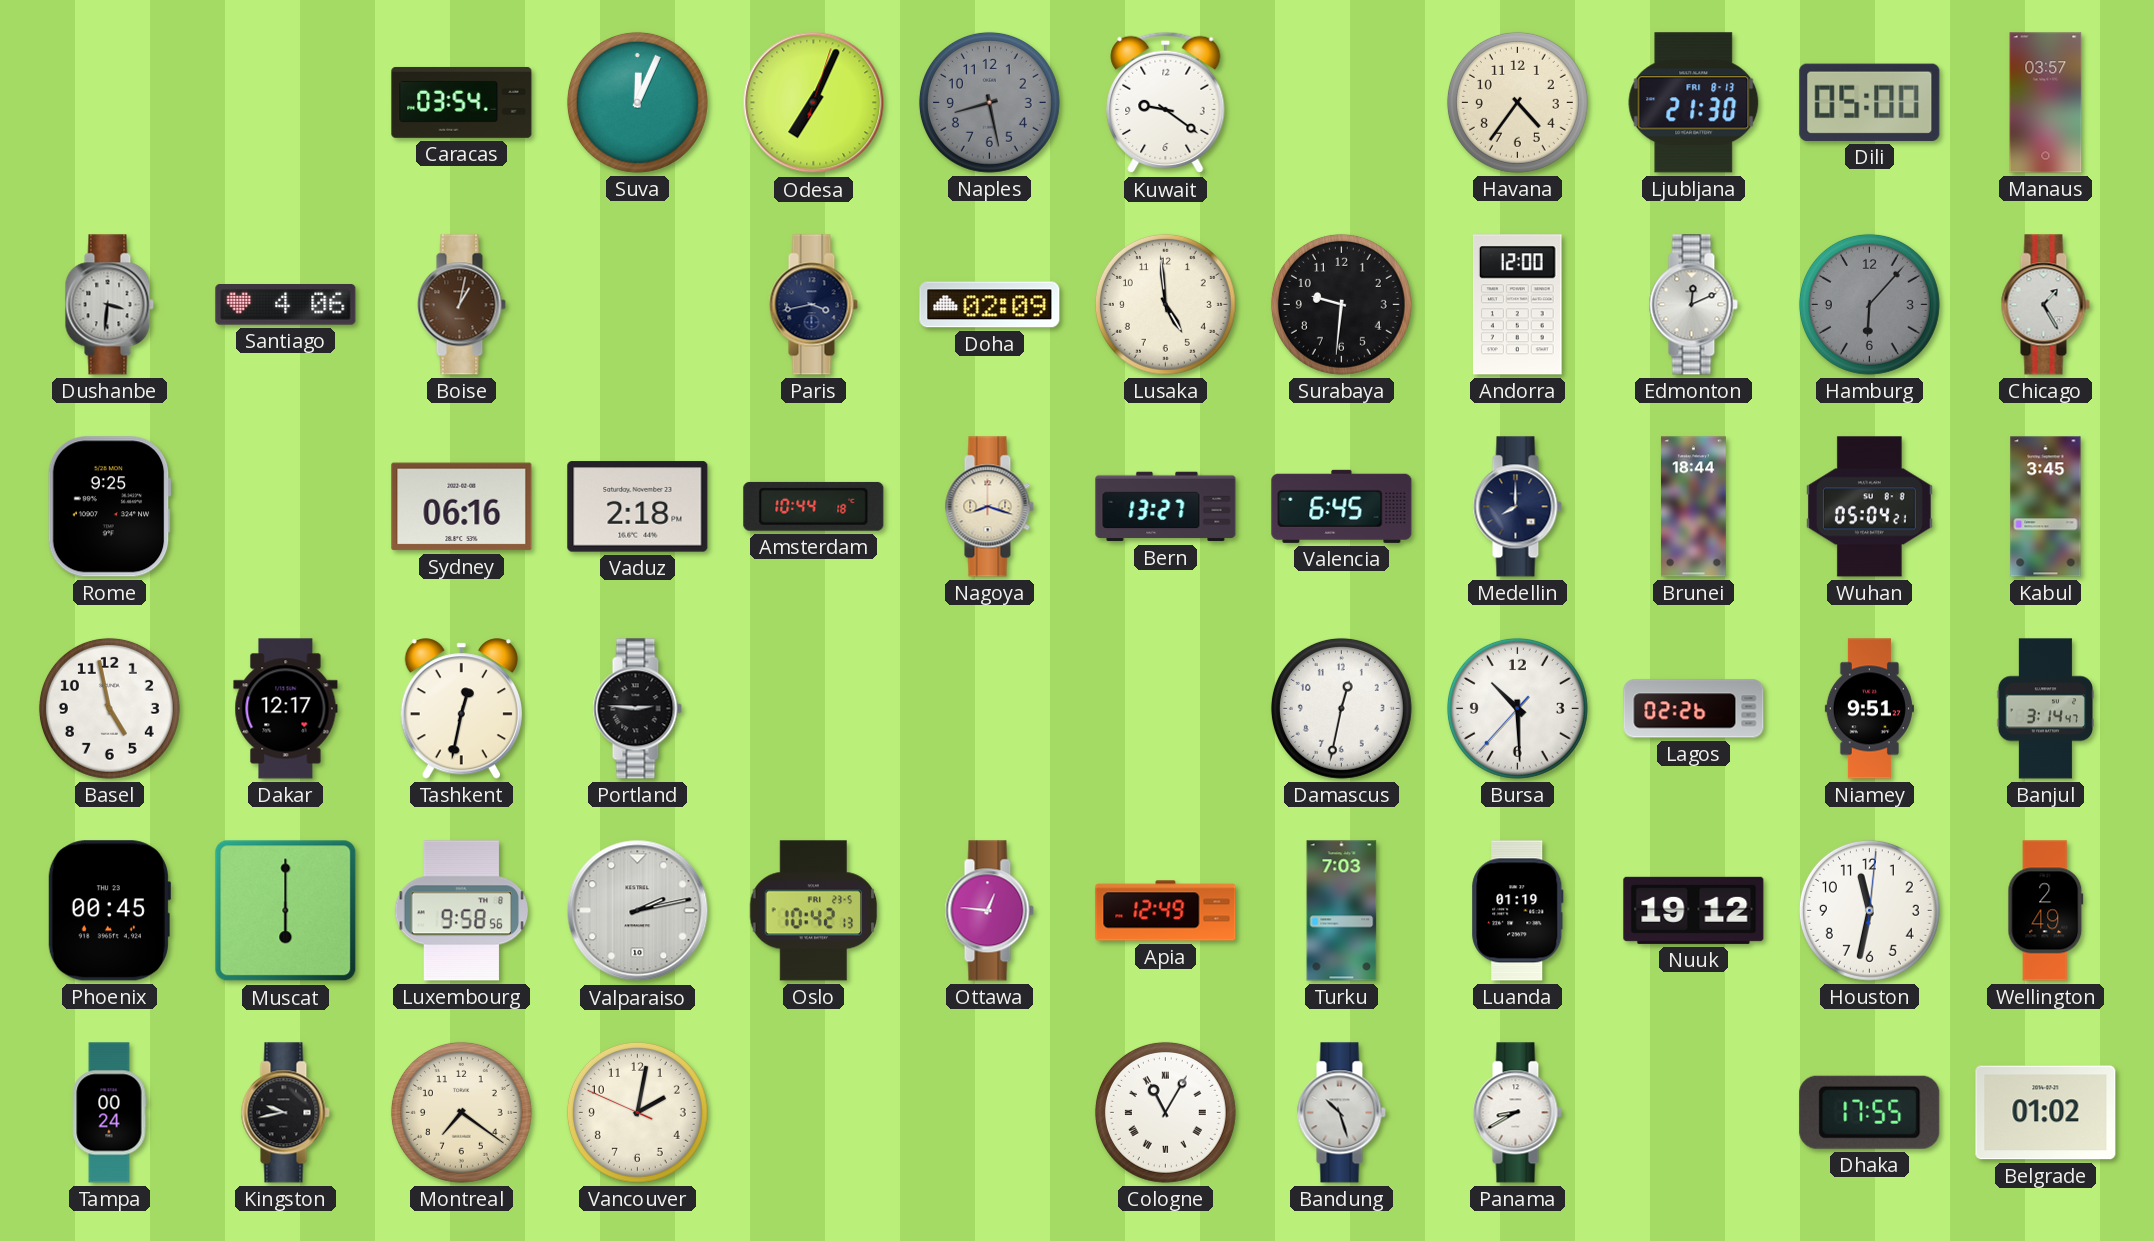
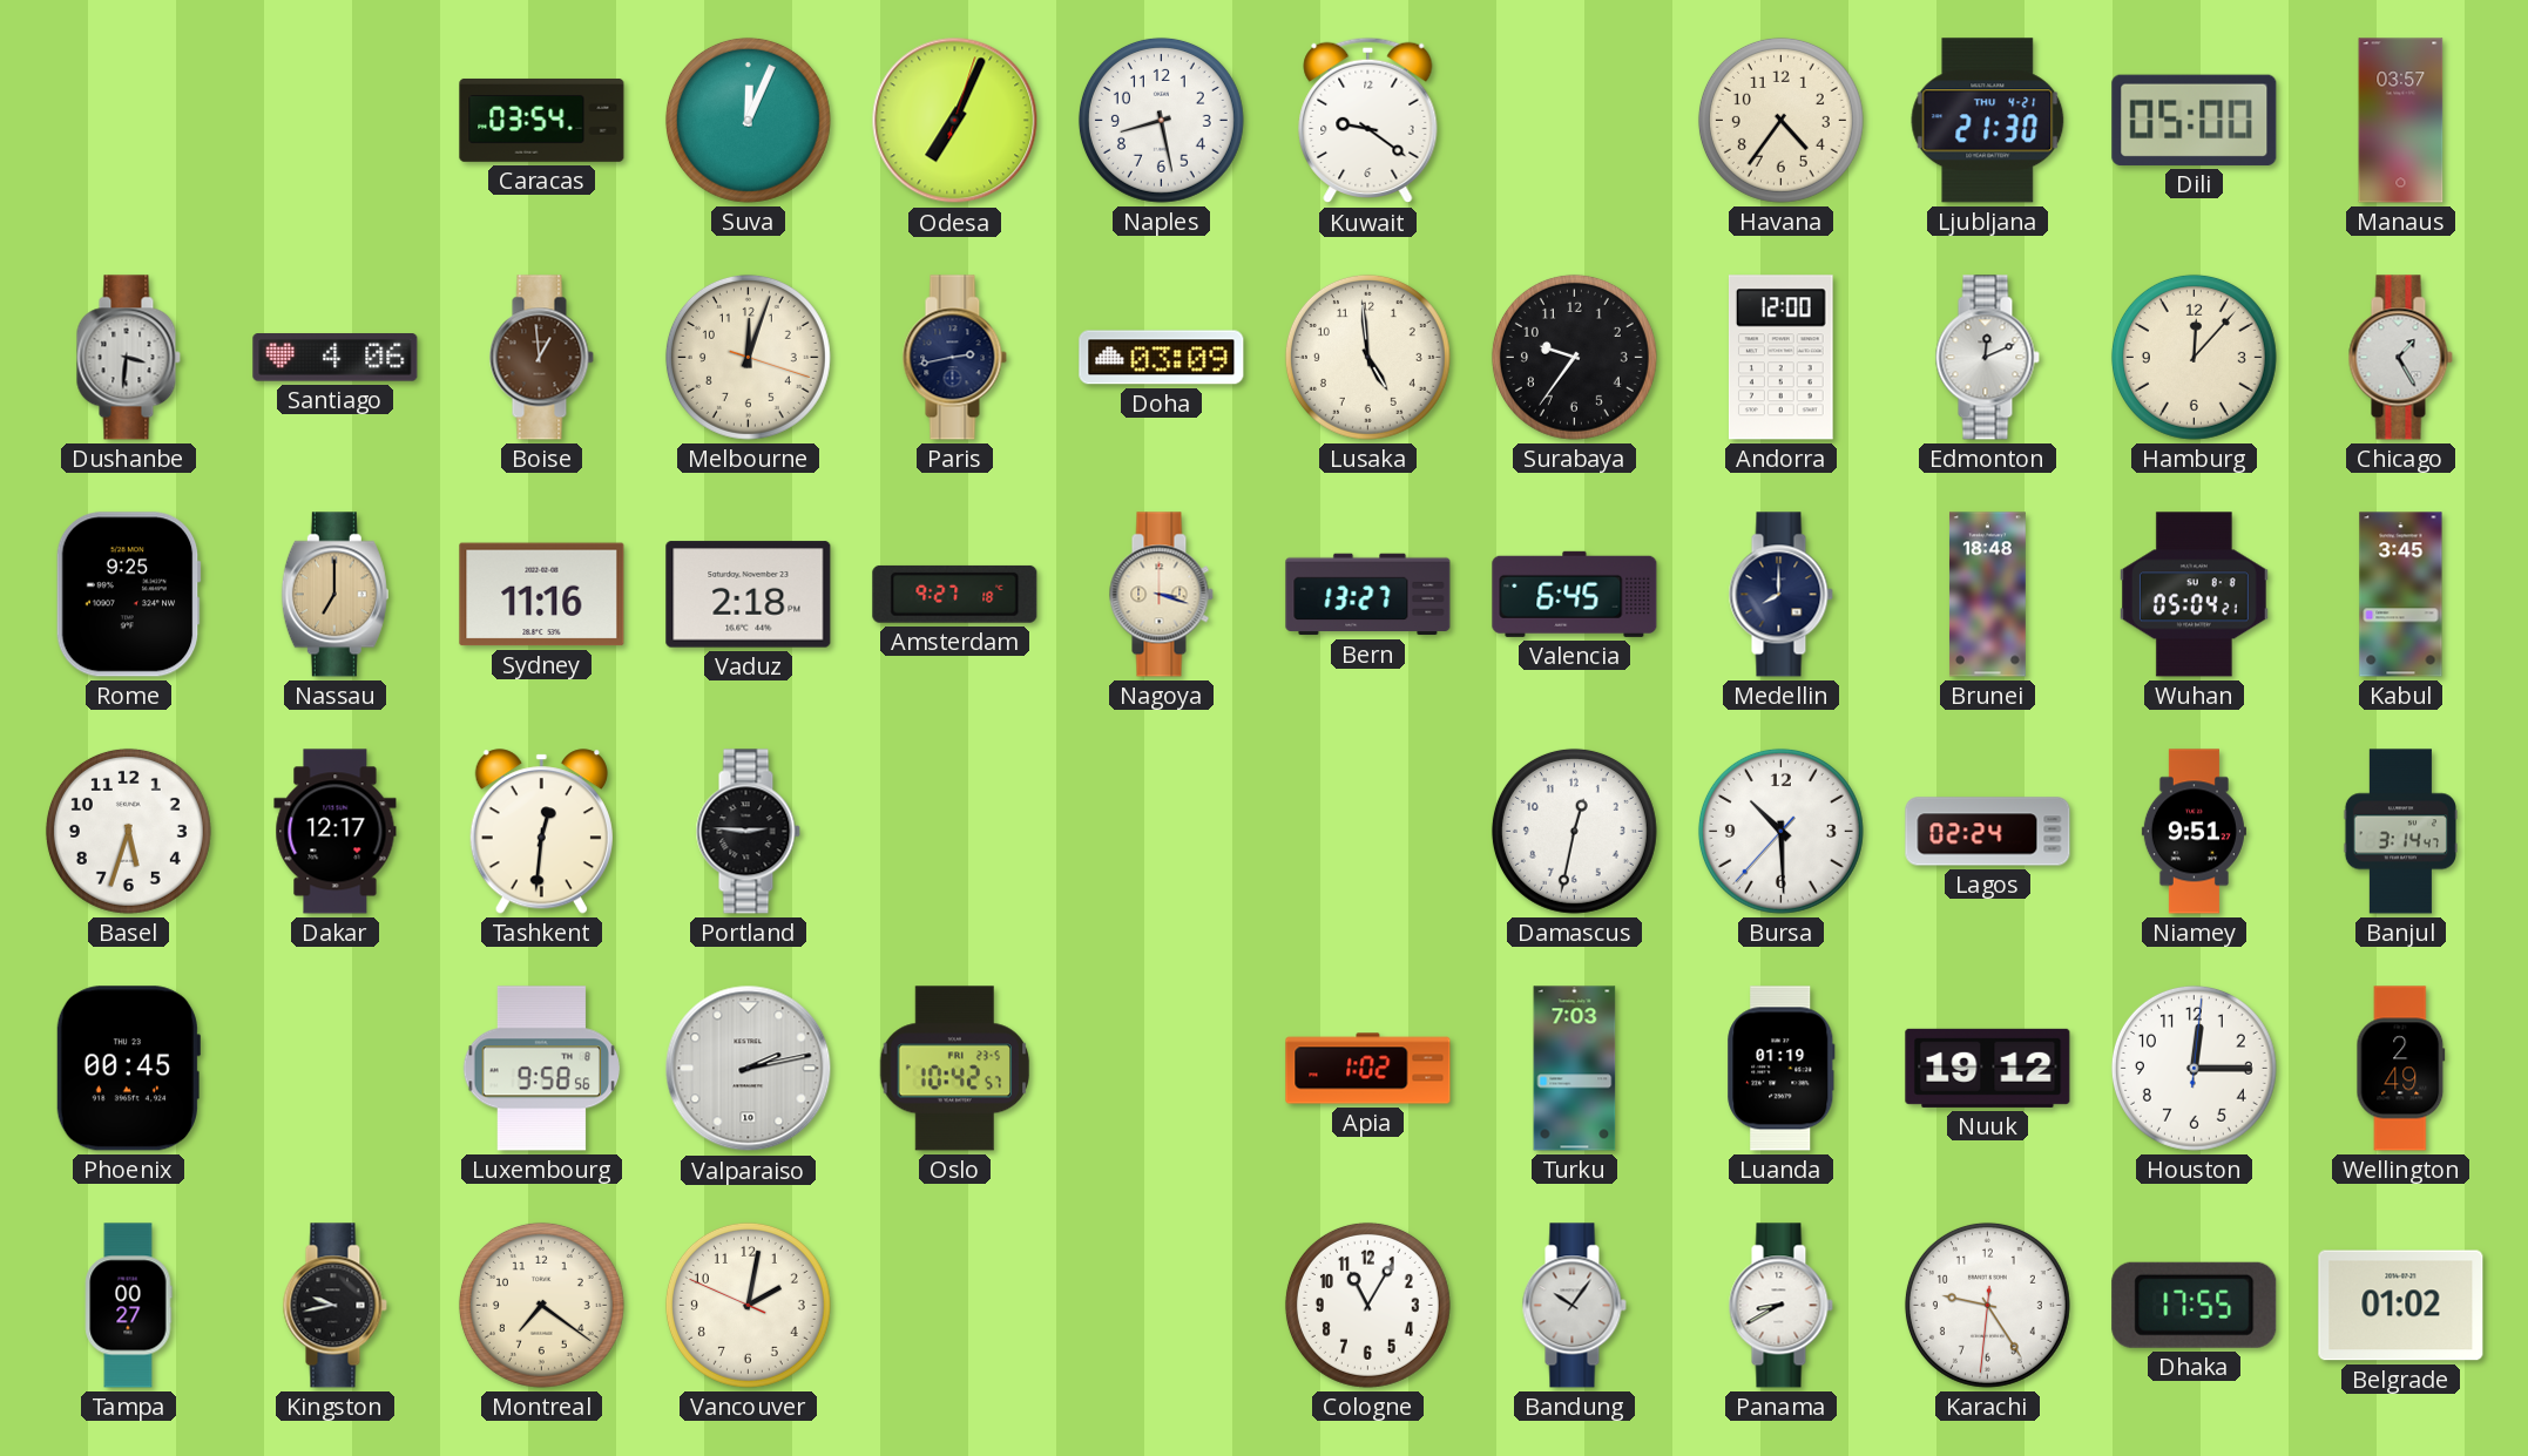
Naples dial: grey -> white (1161, 120)
Ljubljana date: FRI 8-13 -> THU 4-21 (1988, 121)
Boise: 1:02 -> 12:59 (541, 358)
Melbourne: none -> 12:03 (748, 357)
Paris: 3:43 -> 2:43 (954, 358)
Doha: 02:09 -> 03:09 (1162, 358)
Surabaya: 9:31 -> 9:36 (1574, 357)
Hamburg: 6:07 -> 12:07 (2194, 357)
Hamburg dial: grey -> cream (2194, 357)
Nassau: none -> 7:00 (334, 595)
Sydney: 06:16 -> 11:16 (542, 595)
Amsterdam: 10:44 -> 9:27 (955, 594)
Nagoya: 8:18 -> 3:18 (1161, 595)
Brunei: 18:44 -> 18:48 (1987, 595)
Basel: 4:58 -> 5:33 (128, 831)
Tashkent: 12:32 -> 12:31 (541, 832)
Lagos: 02:26 -> 02:24 (1988, 832)
Muscat: 6:00 -> none (286, 911)
Oslo: 10:42:13 -> 10:42:57 (955, 1069)
Ottawa: 12:46 -> none (989, 911)
Apia: 12:49 -> 1:02 (1368, 1069)
Houston: 11:32 -> 12:15 (2194, 1068)
Tampa: 00:24 -> 00:27 (129, 1306)
Cologne numerals: Roman -> Arabic (1367, 1305)
Bandung: 10:27 -> 10:06 (1574, 1306)
Karachi: none -> 9:24 (1987, 1305)
